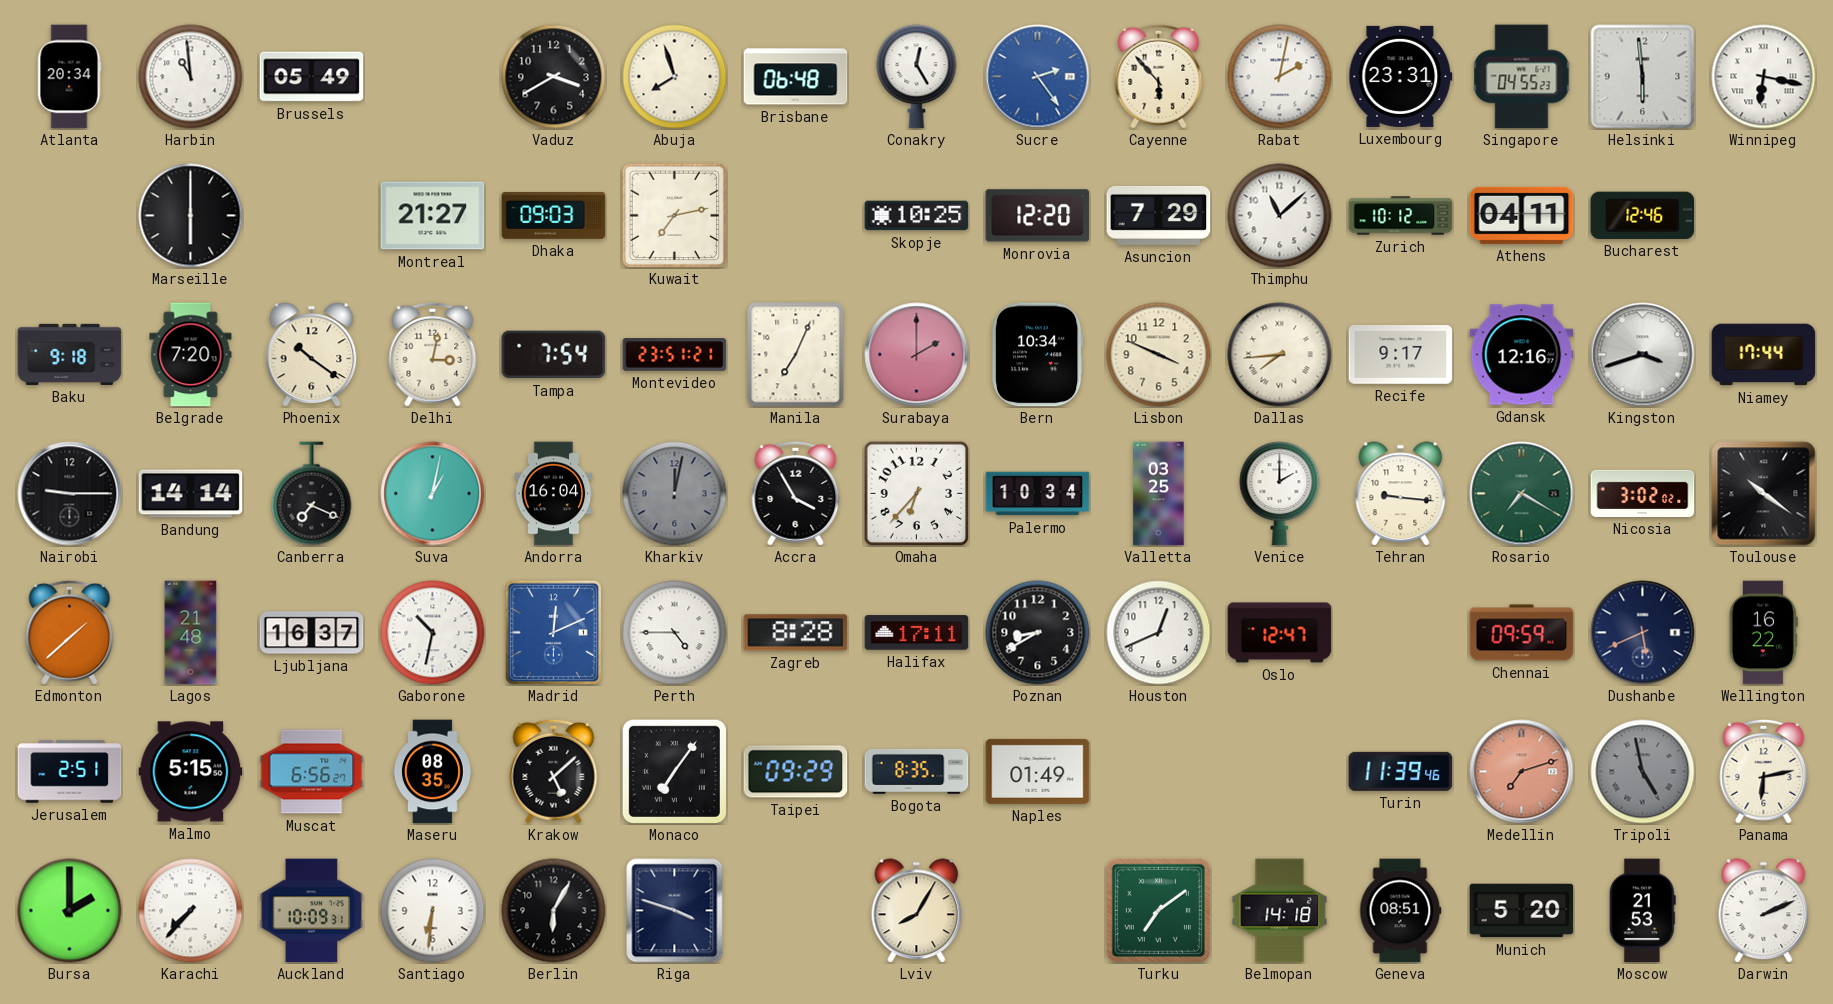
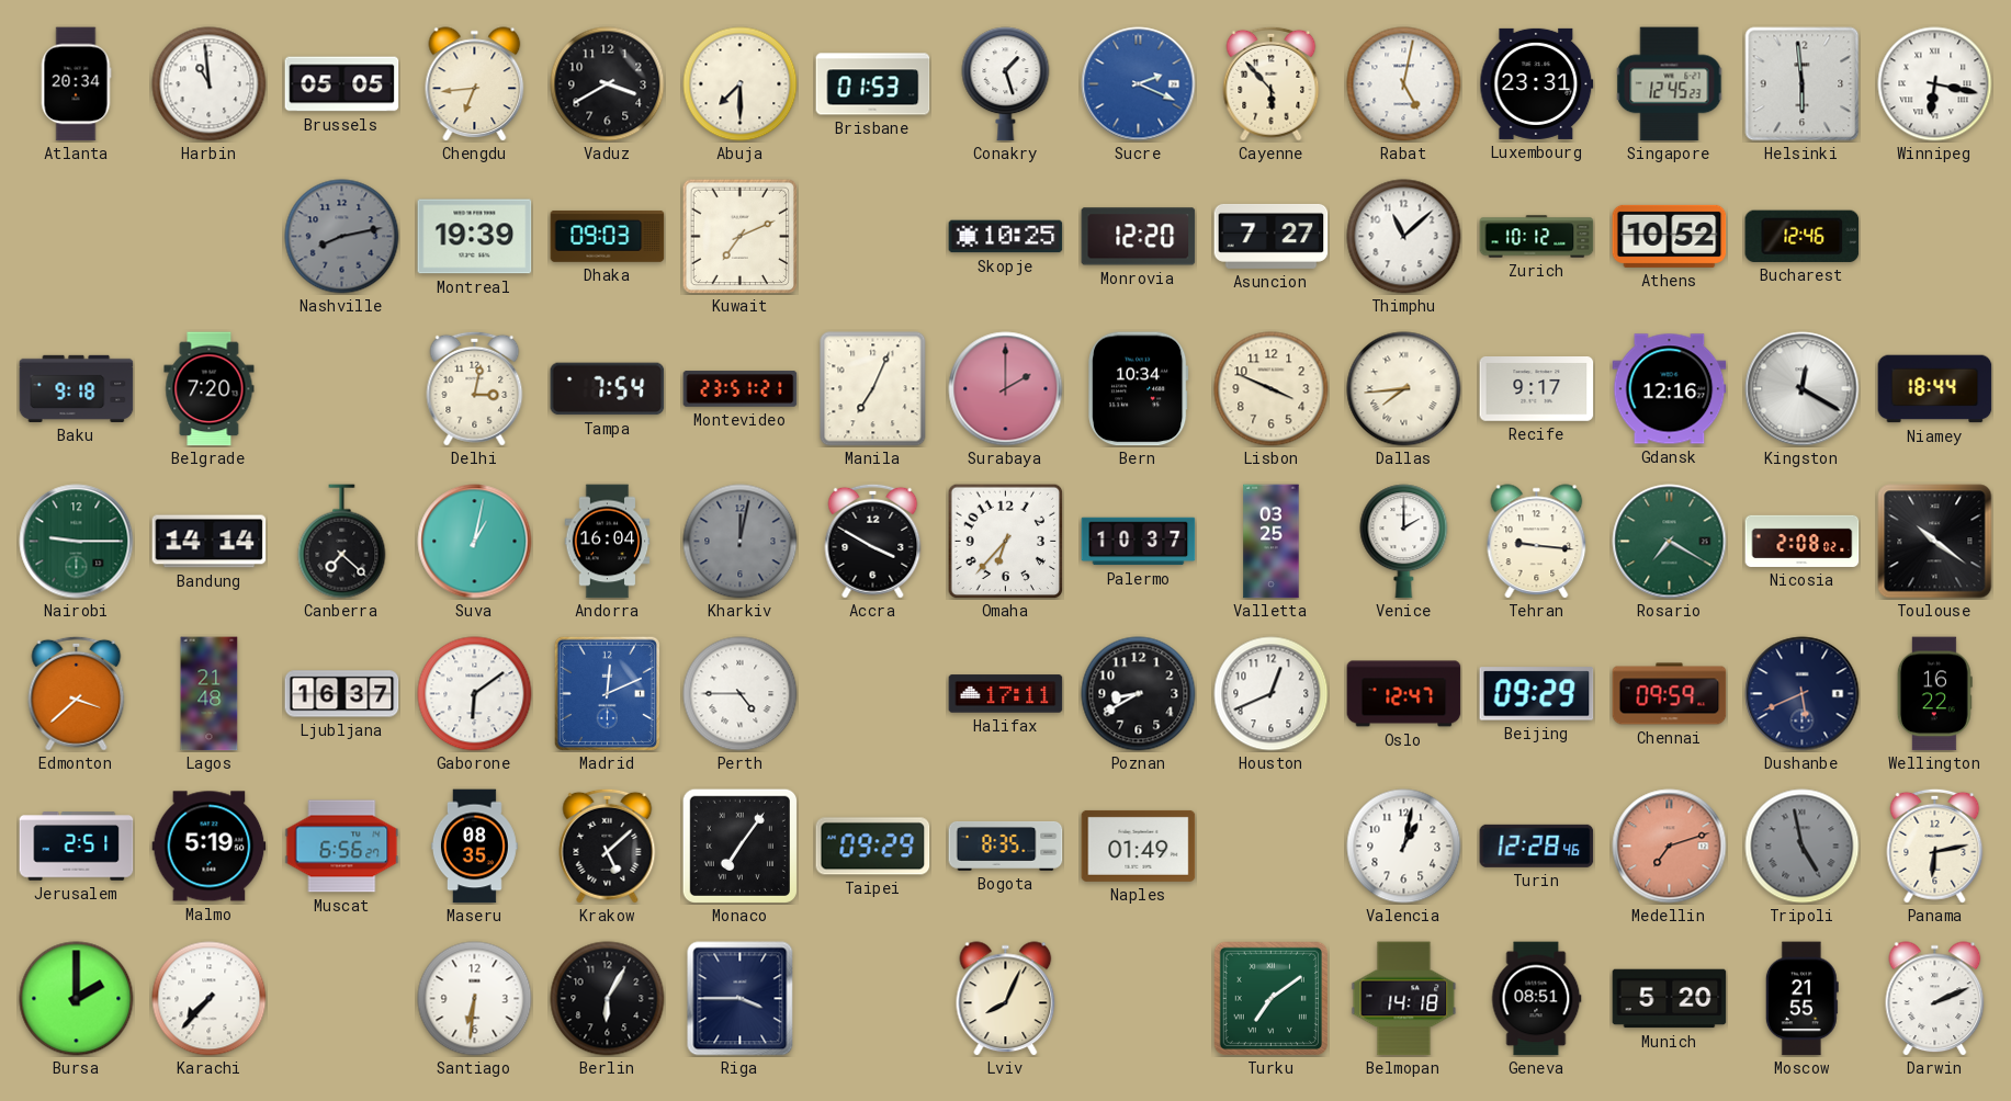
Brussels: 05:49 -> 05:05 (342, 84)
Chengdu: none -> 6:44 (475, 84)
Abuja: 7:57 -> 7:30 (741, 84)
Brisbane: 06:48 -> 01:53 (873, 84)
Conakry: 12:25 -> 1:27 (1006, 84)
Sucre: 2:24 -> 2:19 (1139, 84)
Rabat: 2:02 -> 5:02 (1404, 84)
Singapore: 04:55 -> 12:45 (1670, 84)
Marseille: 6:00 -> none (191, 216)
Nashville: none -> 8:13 (342, 237)
Montreal: 21:27 -> 19:39 (475, 237)
Kuwait: 7:13 -> 7:11 (739, 236)
Asuncion: 7:29 -> 7:27 (1272, 236)
Athens: 04:11 -> 10:52 (1670, 236)
Phoenix: 10:21 -> none (312, 355)
Kingston: 3:42 -> 12:20 (1803, 389)
Niamey: 17:44 -> 18:44 (1935, 389)
Nairobi dial: black -> green (77, 542)
Canberra: 7:19 -> 7:22 (342, 542)
Accra: 3:55 -> 3:50 (873, 541)
Palermo: 10:34 -> 10:37 (1139, 542)
Nicosia: 3:02 -> 2:08 (1803, 541)
Edmonton: 1:38 -> 3:38 (77, 693)
Gaborone: 10:32 -> 6:09 (475, 694)
Zagreb: 8:28 -> none (796, 633)
Beijing: none -> 09:29 (1537, 694)
Malmo: 5:15 -> 5:19 (210, 847)
Valencia: none -> 1:02 (1404, 847)
Turin: 11:39 -> 12:28 (1537, 845)
Auckland: 10:09 -> none (312, 911)
Riga: 3:48 -> 3:45 (741, 999)
Lviv: 8:05 -> 8:04 (1006, 999)
Moscow: 21:53 -> 21:55 (1801, 999)
